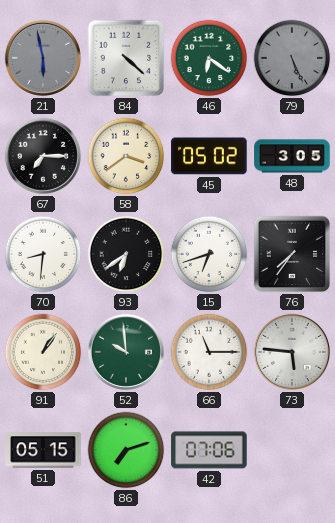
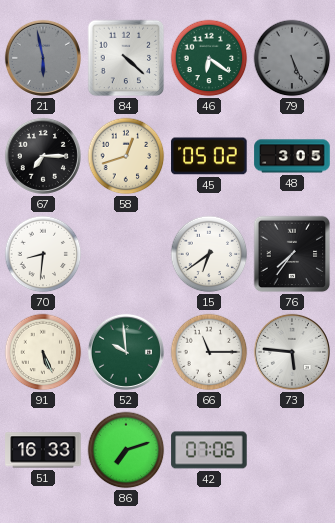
58: 3:39 -> 12:42 (126, 156)
93: 6:39 -> none (126, 254)
15: 6:42 -> 6:39 (209, 254)
91: 1:06 -> 5:26 (43, 352)
51: 05:15 -> 16:33 (43, 450)
